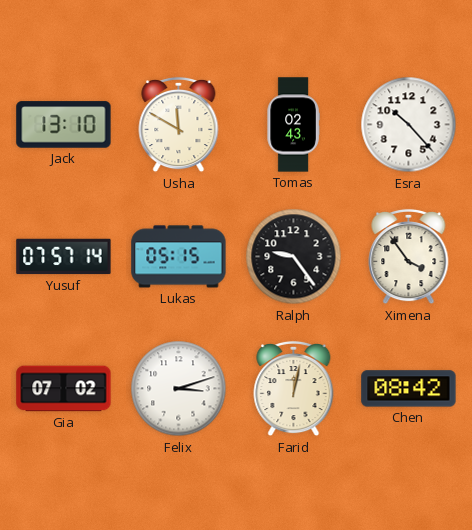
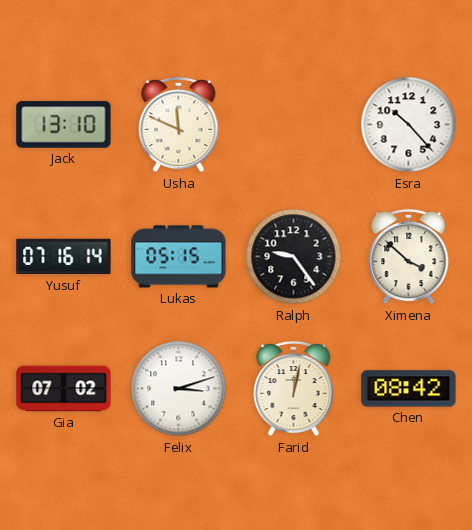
Usha: 11:50 -> 11:49 (179, 125)
Tomas: 02:43 -> none (293, 125)
Yusuf: 07:57 -> 07:16 (64, 257)
Ximena: 3:54 -> 3:52 (409, 257)
